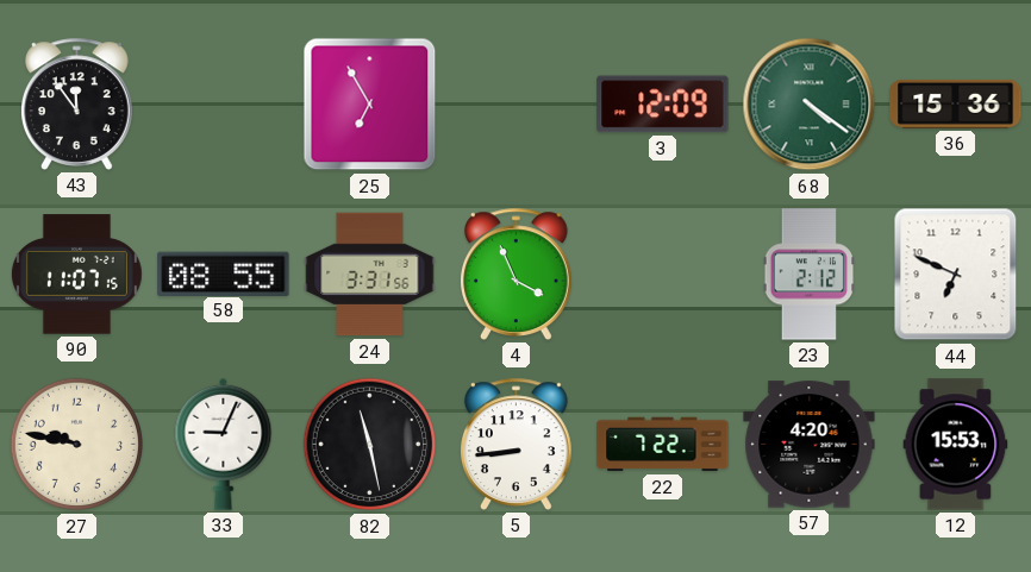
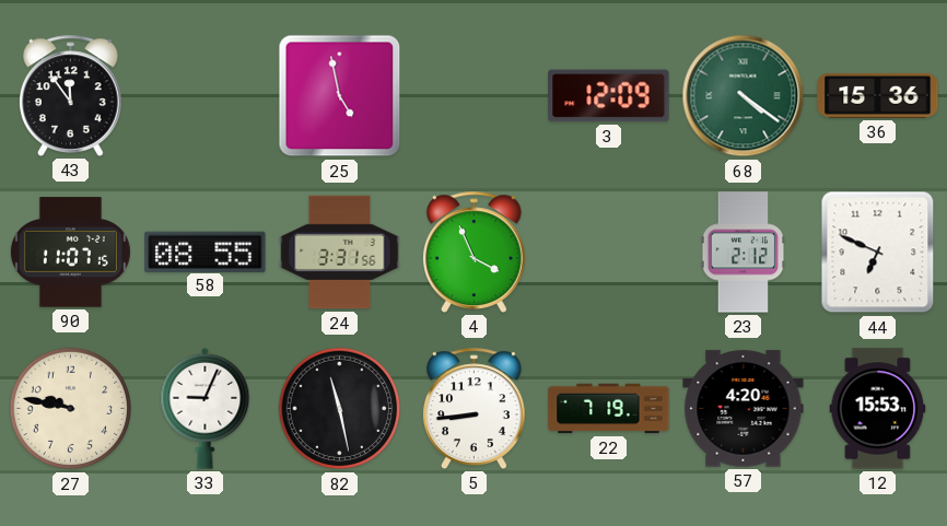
25: 6:55 -> 4:58 (340, 96)
22: 7:22 -> 7:19 (609, 409)
